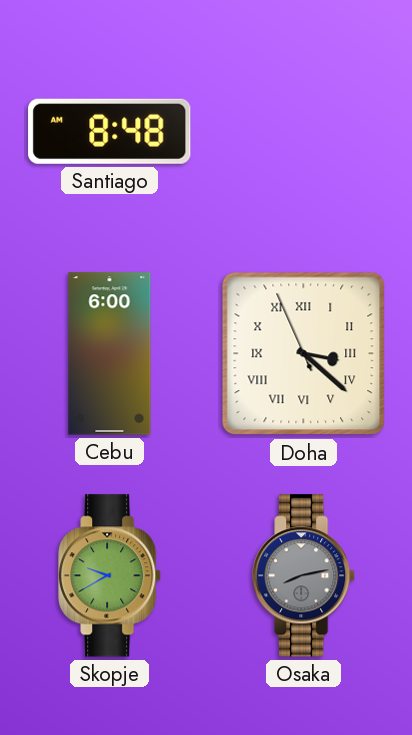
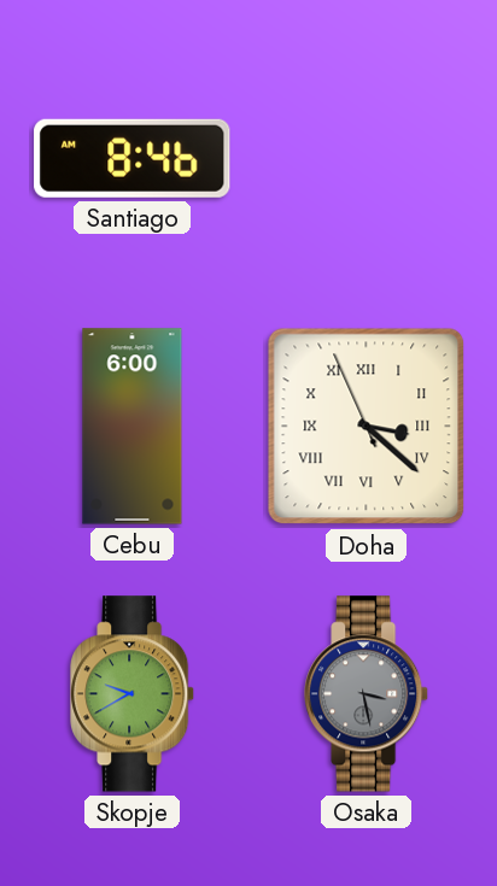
Santiago: 8:48 -> 8:46 (133, 158)
Osaka: 8:13 -> 3:28 (367, 694)
